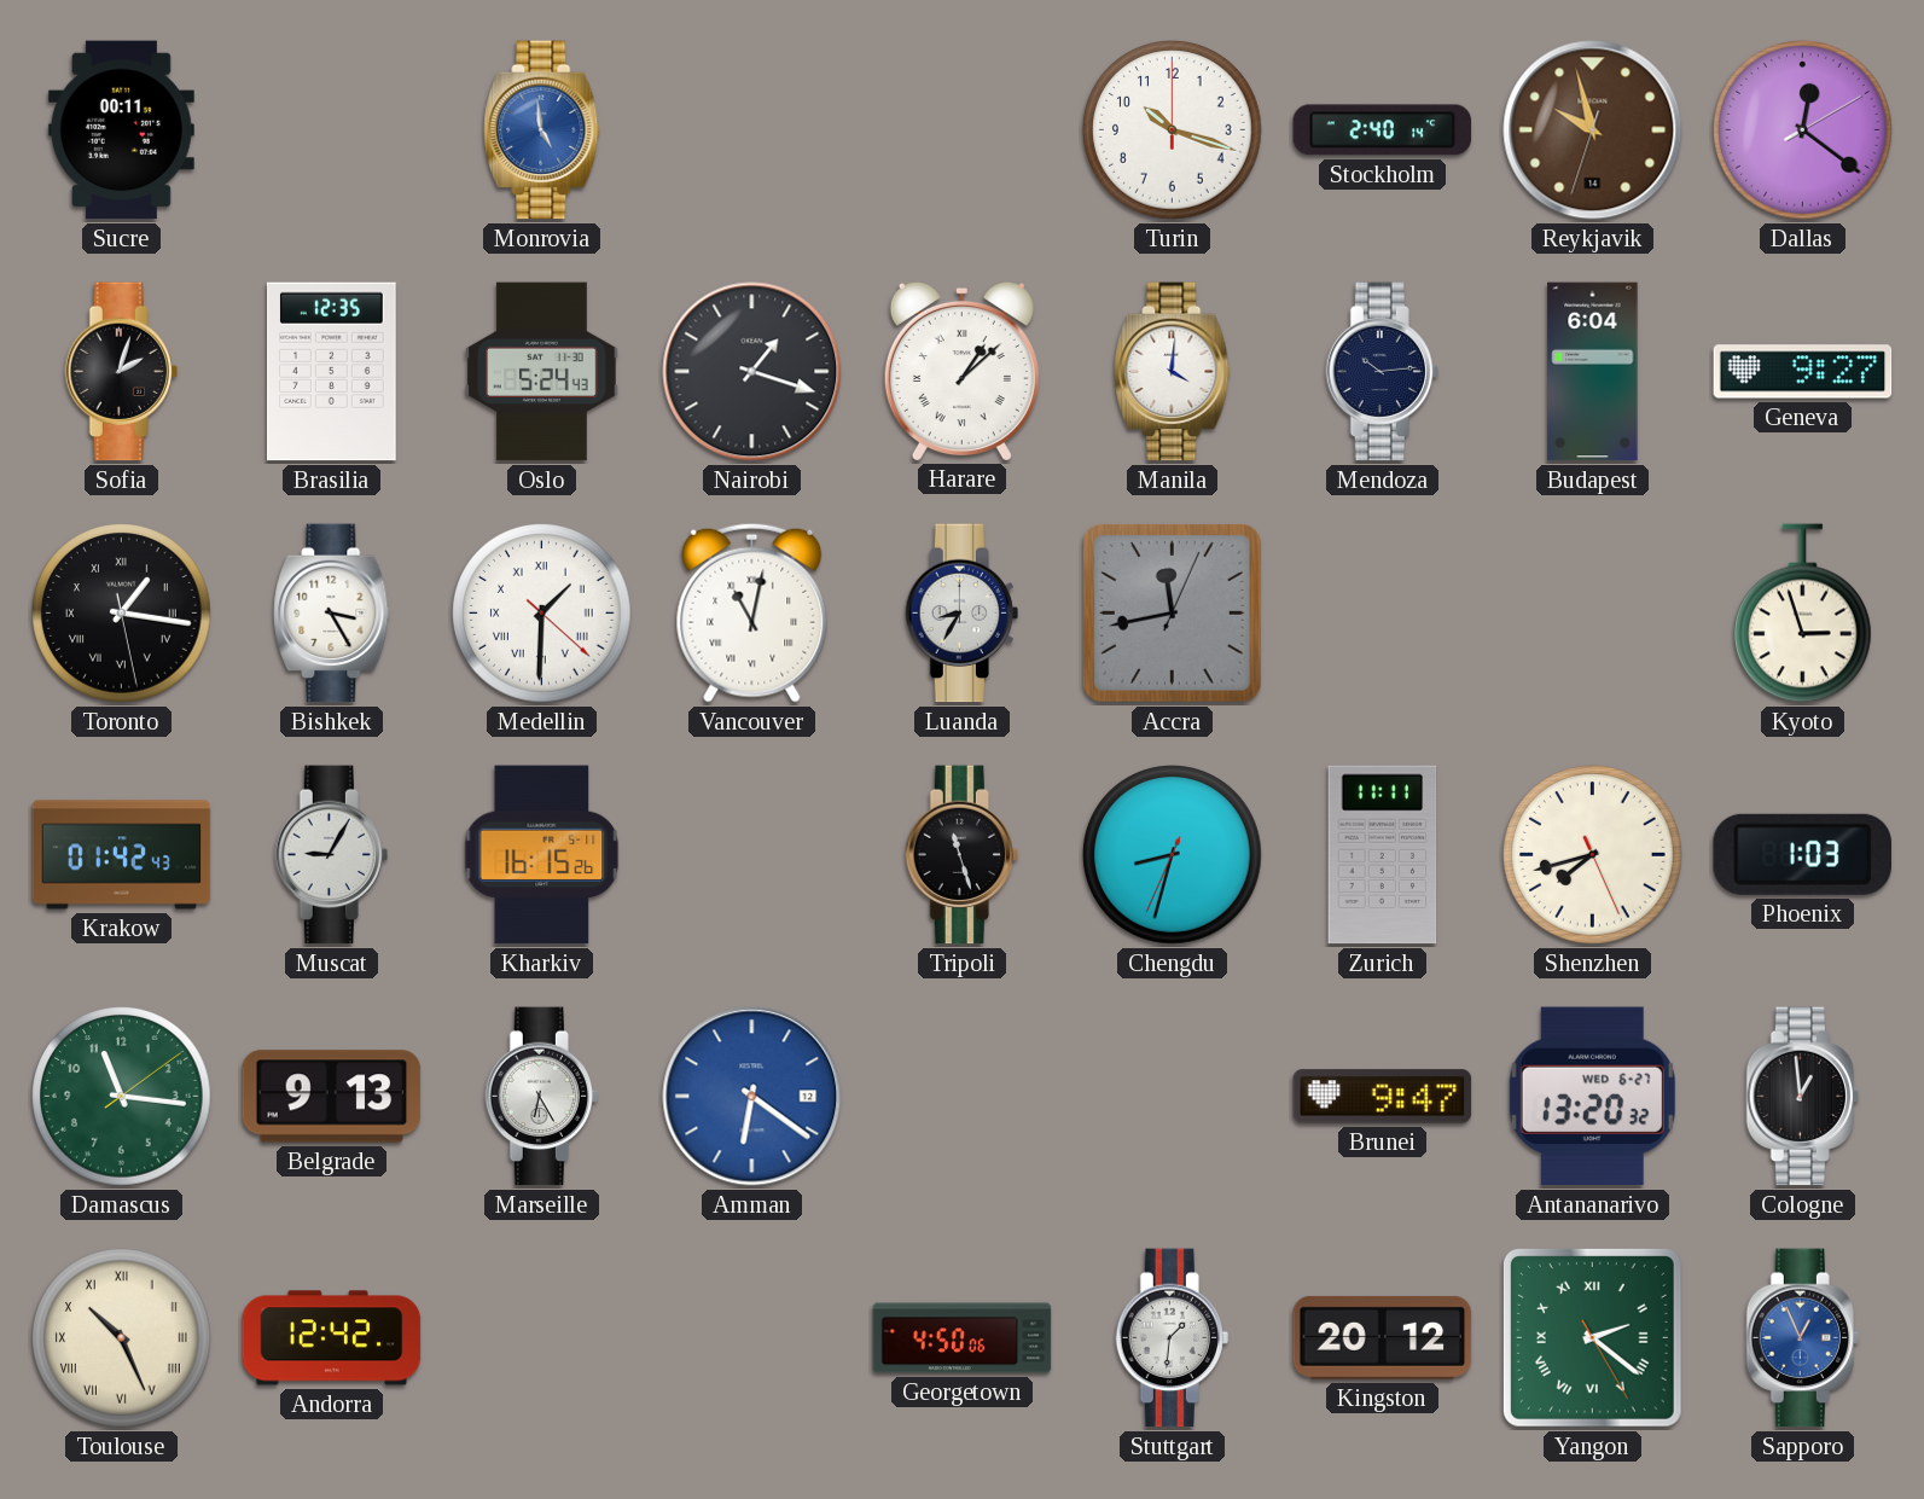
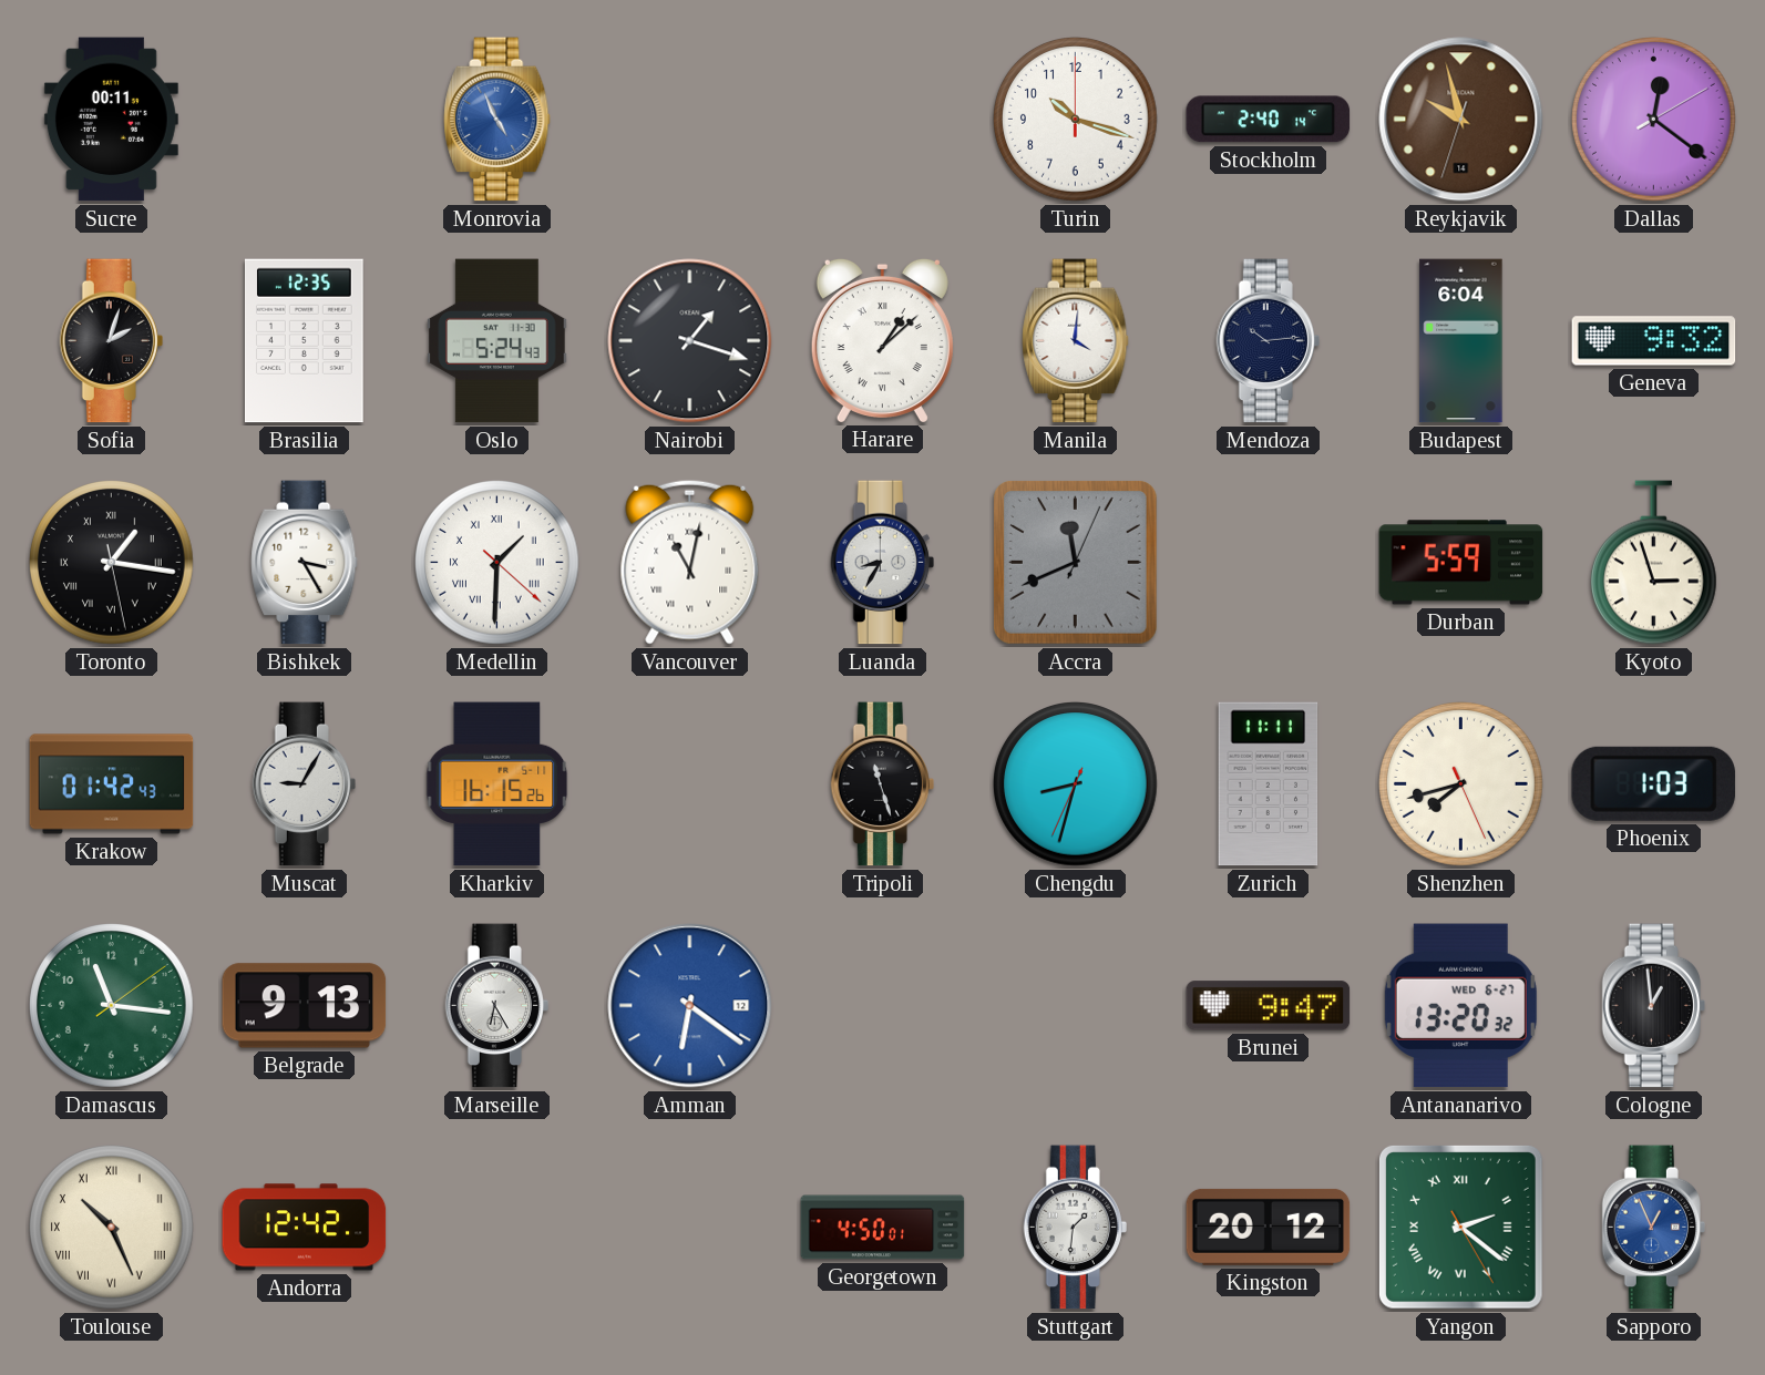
Monrovia: 4:59 -> 4:56 (497, 120)
Geneva: 9:27 -> 9:32 (1654, 341)
Accra: 11:43 -> 11:41 (1075, 562)
Durban: none -> 5:59 (1461, 563)
Georgetown: 4:50:06 -> 4:50:01 (883, 1228)
